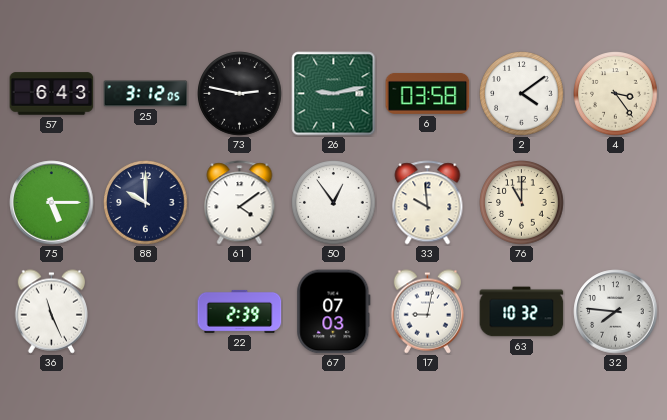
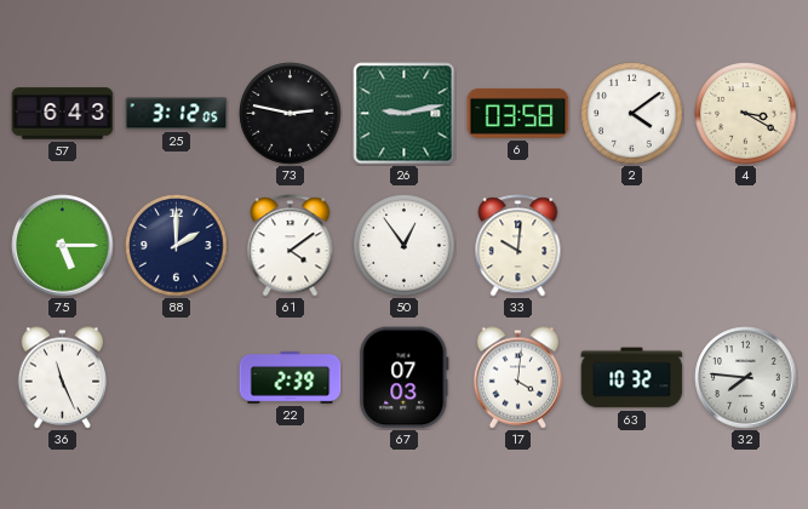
4: 3:24 -> 3:20 (746, 114)
88: 10:00 -> 2:00 (177, 246)
33: 9:59 -> 10:01 (518, 246)
76: 11:00 -> none (522, 203)
17: 9:02 -> 4:01 (518, 378)
